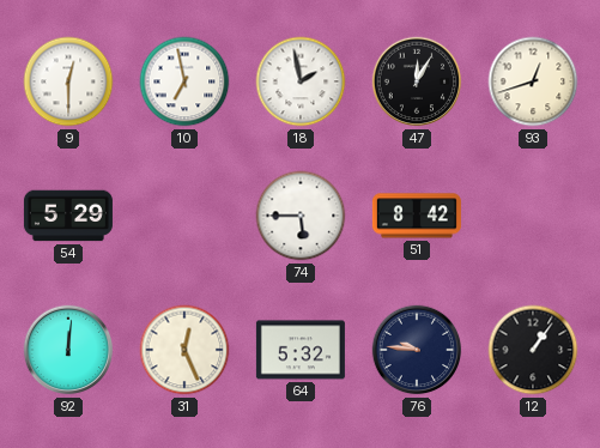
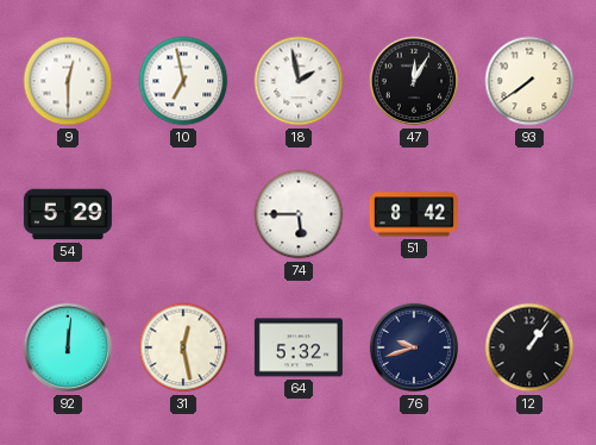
93: 12:42 -> 7:39 (529, 81)
31: 12:26 -> 12:28 (183, 347)
76: 9:46 -> 9:42 (414, 347)
